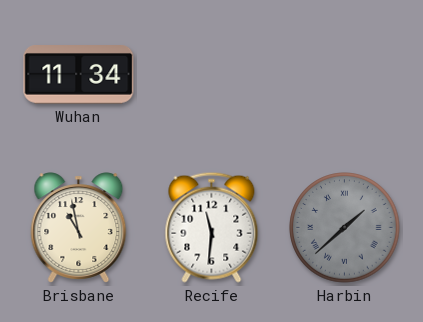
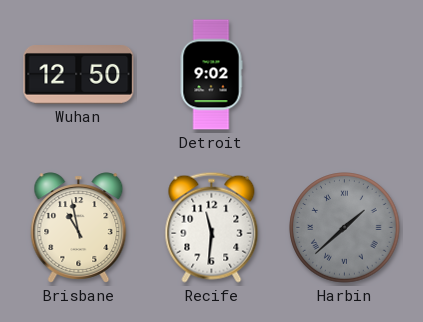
Wuhan: 11:34 -> 12:50 (79, 75)
Detroit: none -> 9:02 (211, 75)
